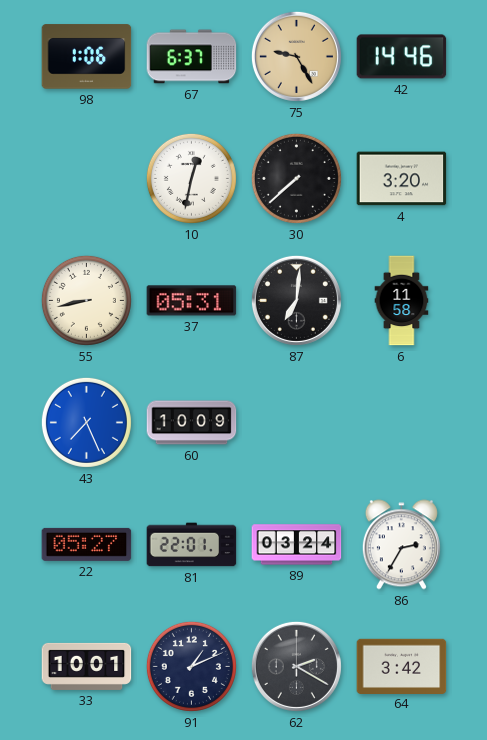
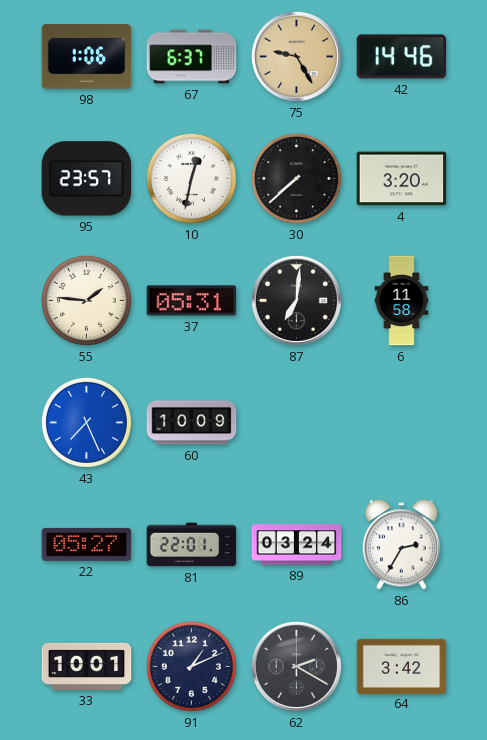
95: none -> 23:57 (87, 179)
55: 8:43 -> 1:46 (86, 300)
